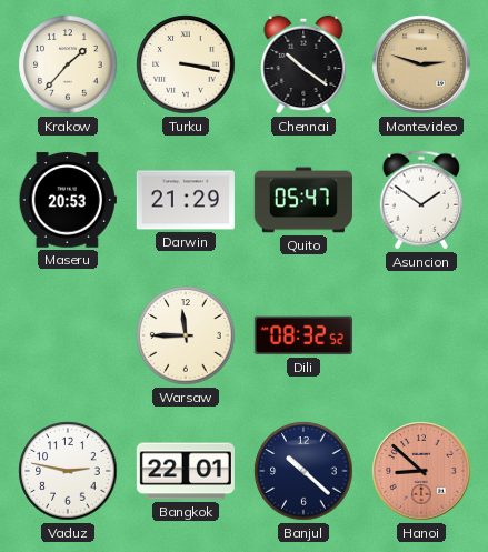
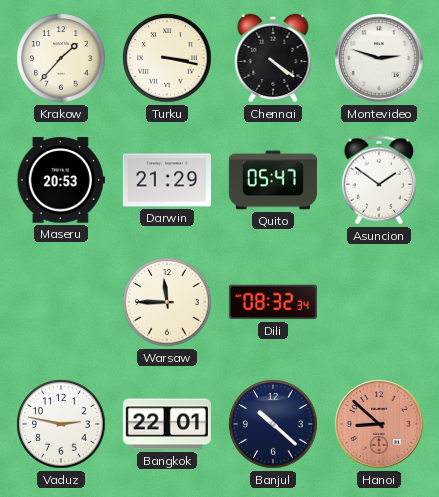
Chennai: 10:21 -> 4:21 (273, 58)
Montevideo dial: champagne -> white (379, 58)
Dili: 08:32:52 -> 08:32:34 (273, 302)
